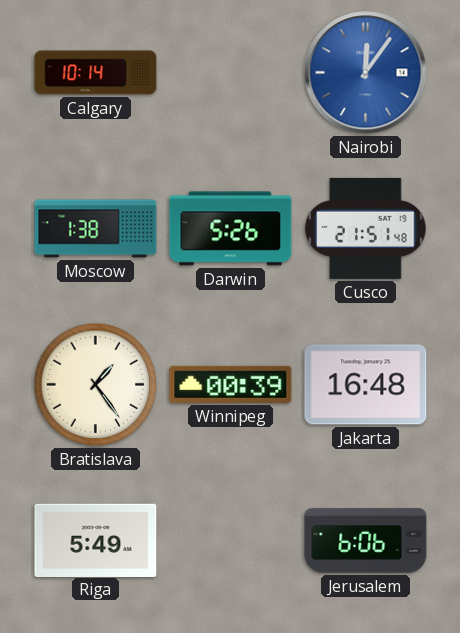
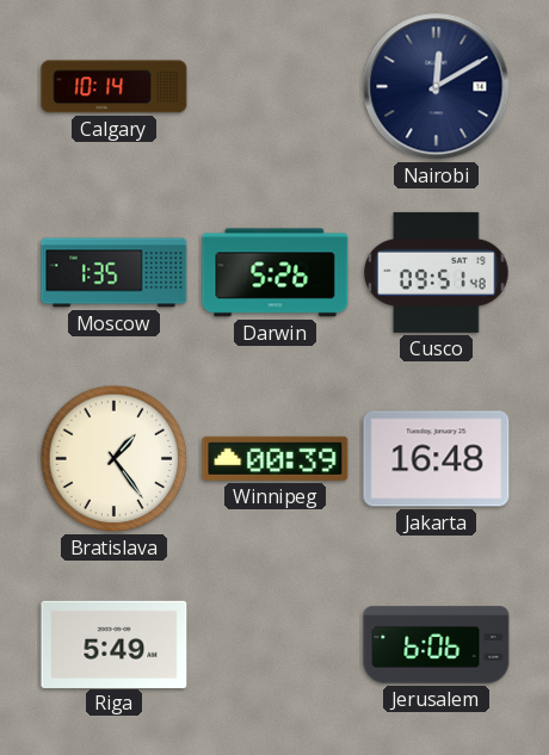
Nairobi: 12:06 -> 12:10 (437, 87)
Nairobi dial: blue -> navy (437, 87)
Moscow: 1:38 -> 1:35 (115, 273)
Cusco: 21:51 -> 09:51 (437, 272)
